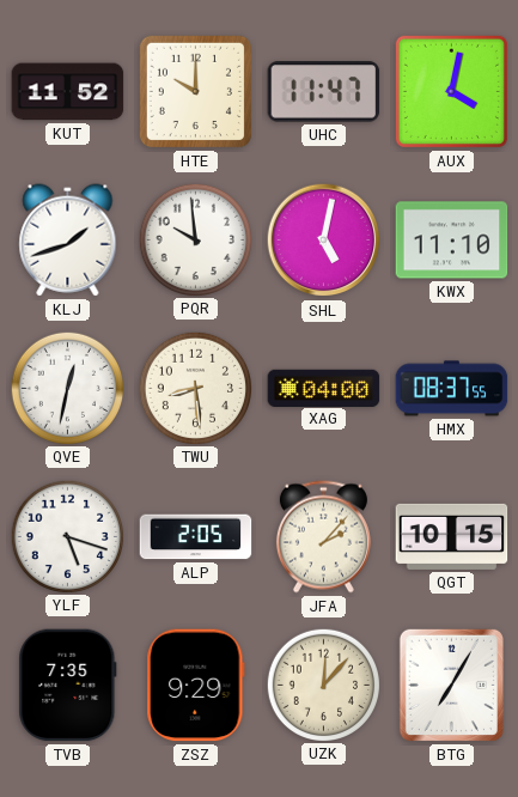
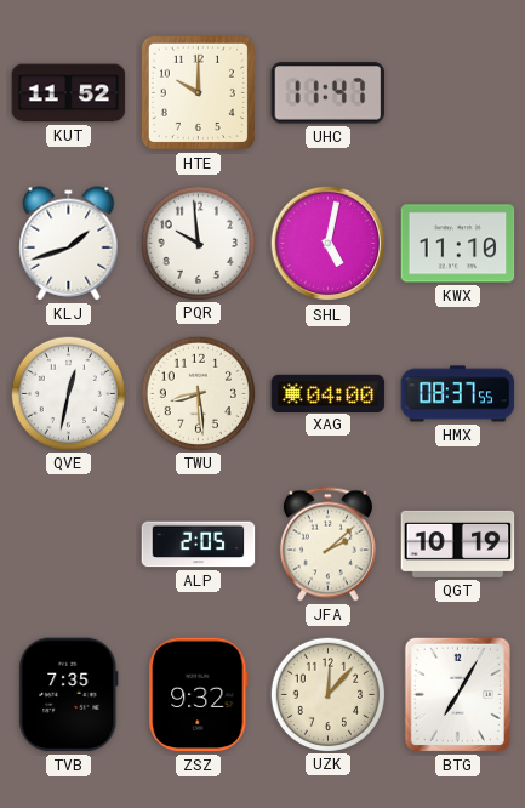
AUX: 4:02 -> none (451, 91)
YLF: 5:18 -> none (67, 536)
JFA: 2:07 -> 2:08 (327, 545)
QGT: 10:15 -> 10:19 (458, 544)
ZSZ: 9:29 -> 9:32 (199, 695)
